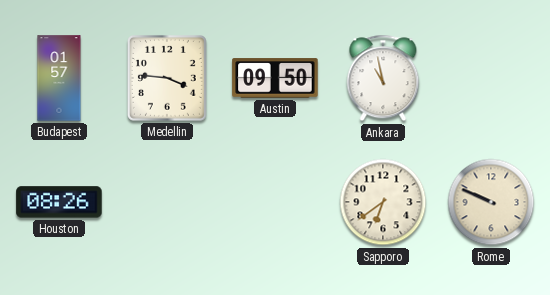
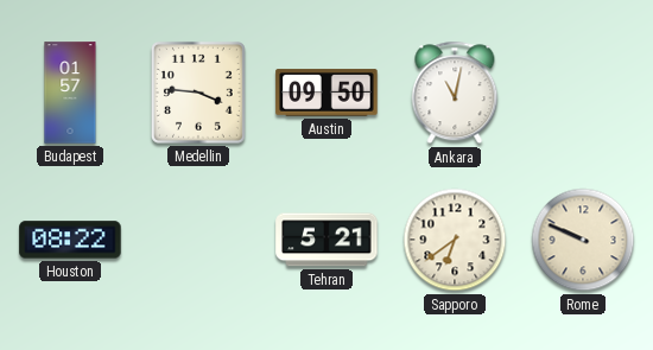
Ankara: 10:58 -> 11:02 (455, 93)
Houston: 08:26 -> 08:22 (70, 240)
Tehran: none -> 5:21 (326, 240)
